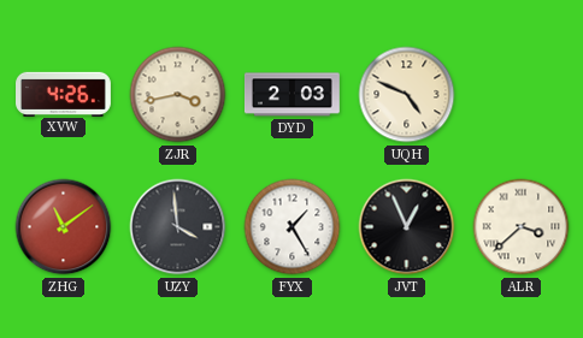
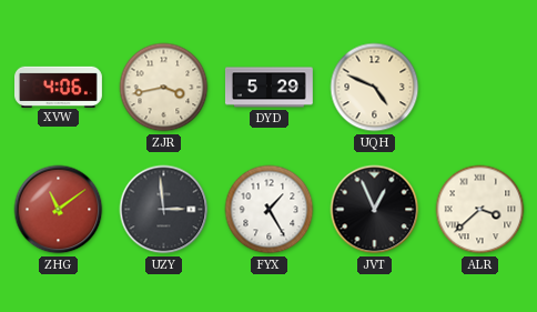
XVW: 4:26 -> 4:06 (59, 87)
DYD: 2:03 -> 5:29 (268, 88)
UZY: 3:59 -> 2:59 (164, 210)
